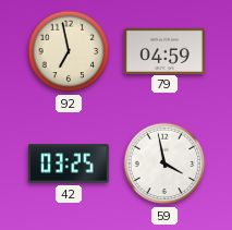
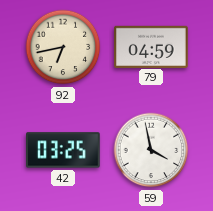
92: 6:58 -> 6:43 (63, 47)
